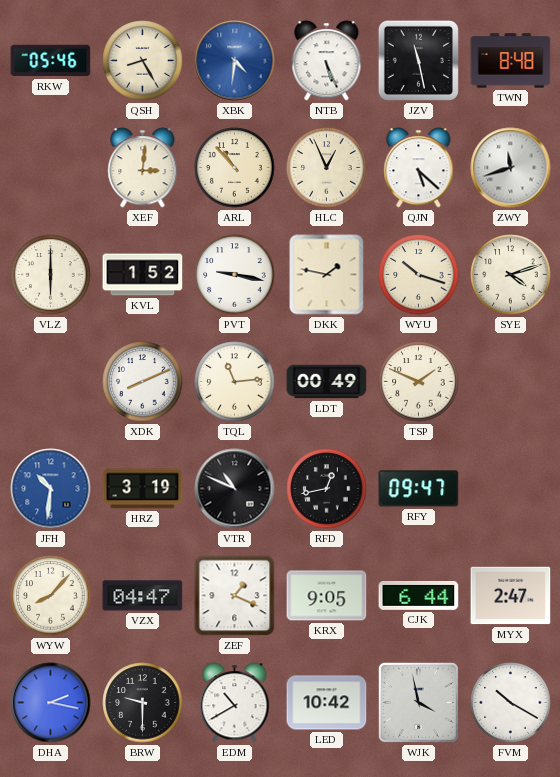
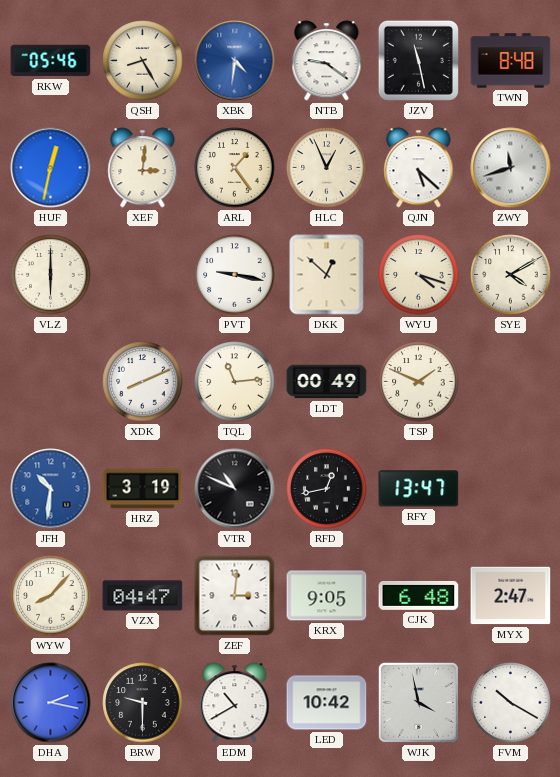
NTB: 5:26 -> 9:21 (327, 61)
HUF: none -> 12:32 (51, 168)
ARL: 10:53 -> 1:24 (235, 168)
KVL: 1:52 -> none (143, 275)
DKK: 1:47 -> 12:52 (327, 275)
WYU: 10:18 -> 4:18 (419, 275)
SYE: 4:12 -> 4:10 (511, 275)
RFY: 09:47 -> 13:47 (419, 489)
ZEF: 1:19 -> 3:01 (235, 596)
CJK: 6:44 -> 6:48 (419, 595)
